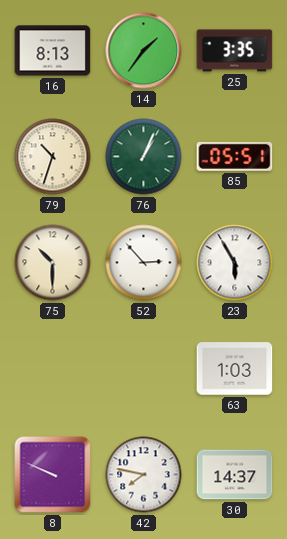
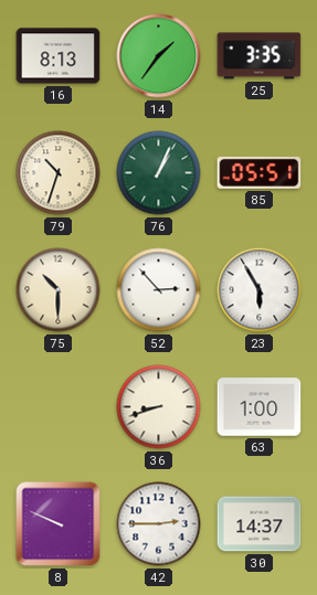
36: none -> 8:42 (159, 407)
63: 1:03 -> 1:00 (260, 407)
42: 7:47 -> 2:45 (159, 524)
